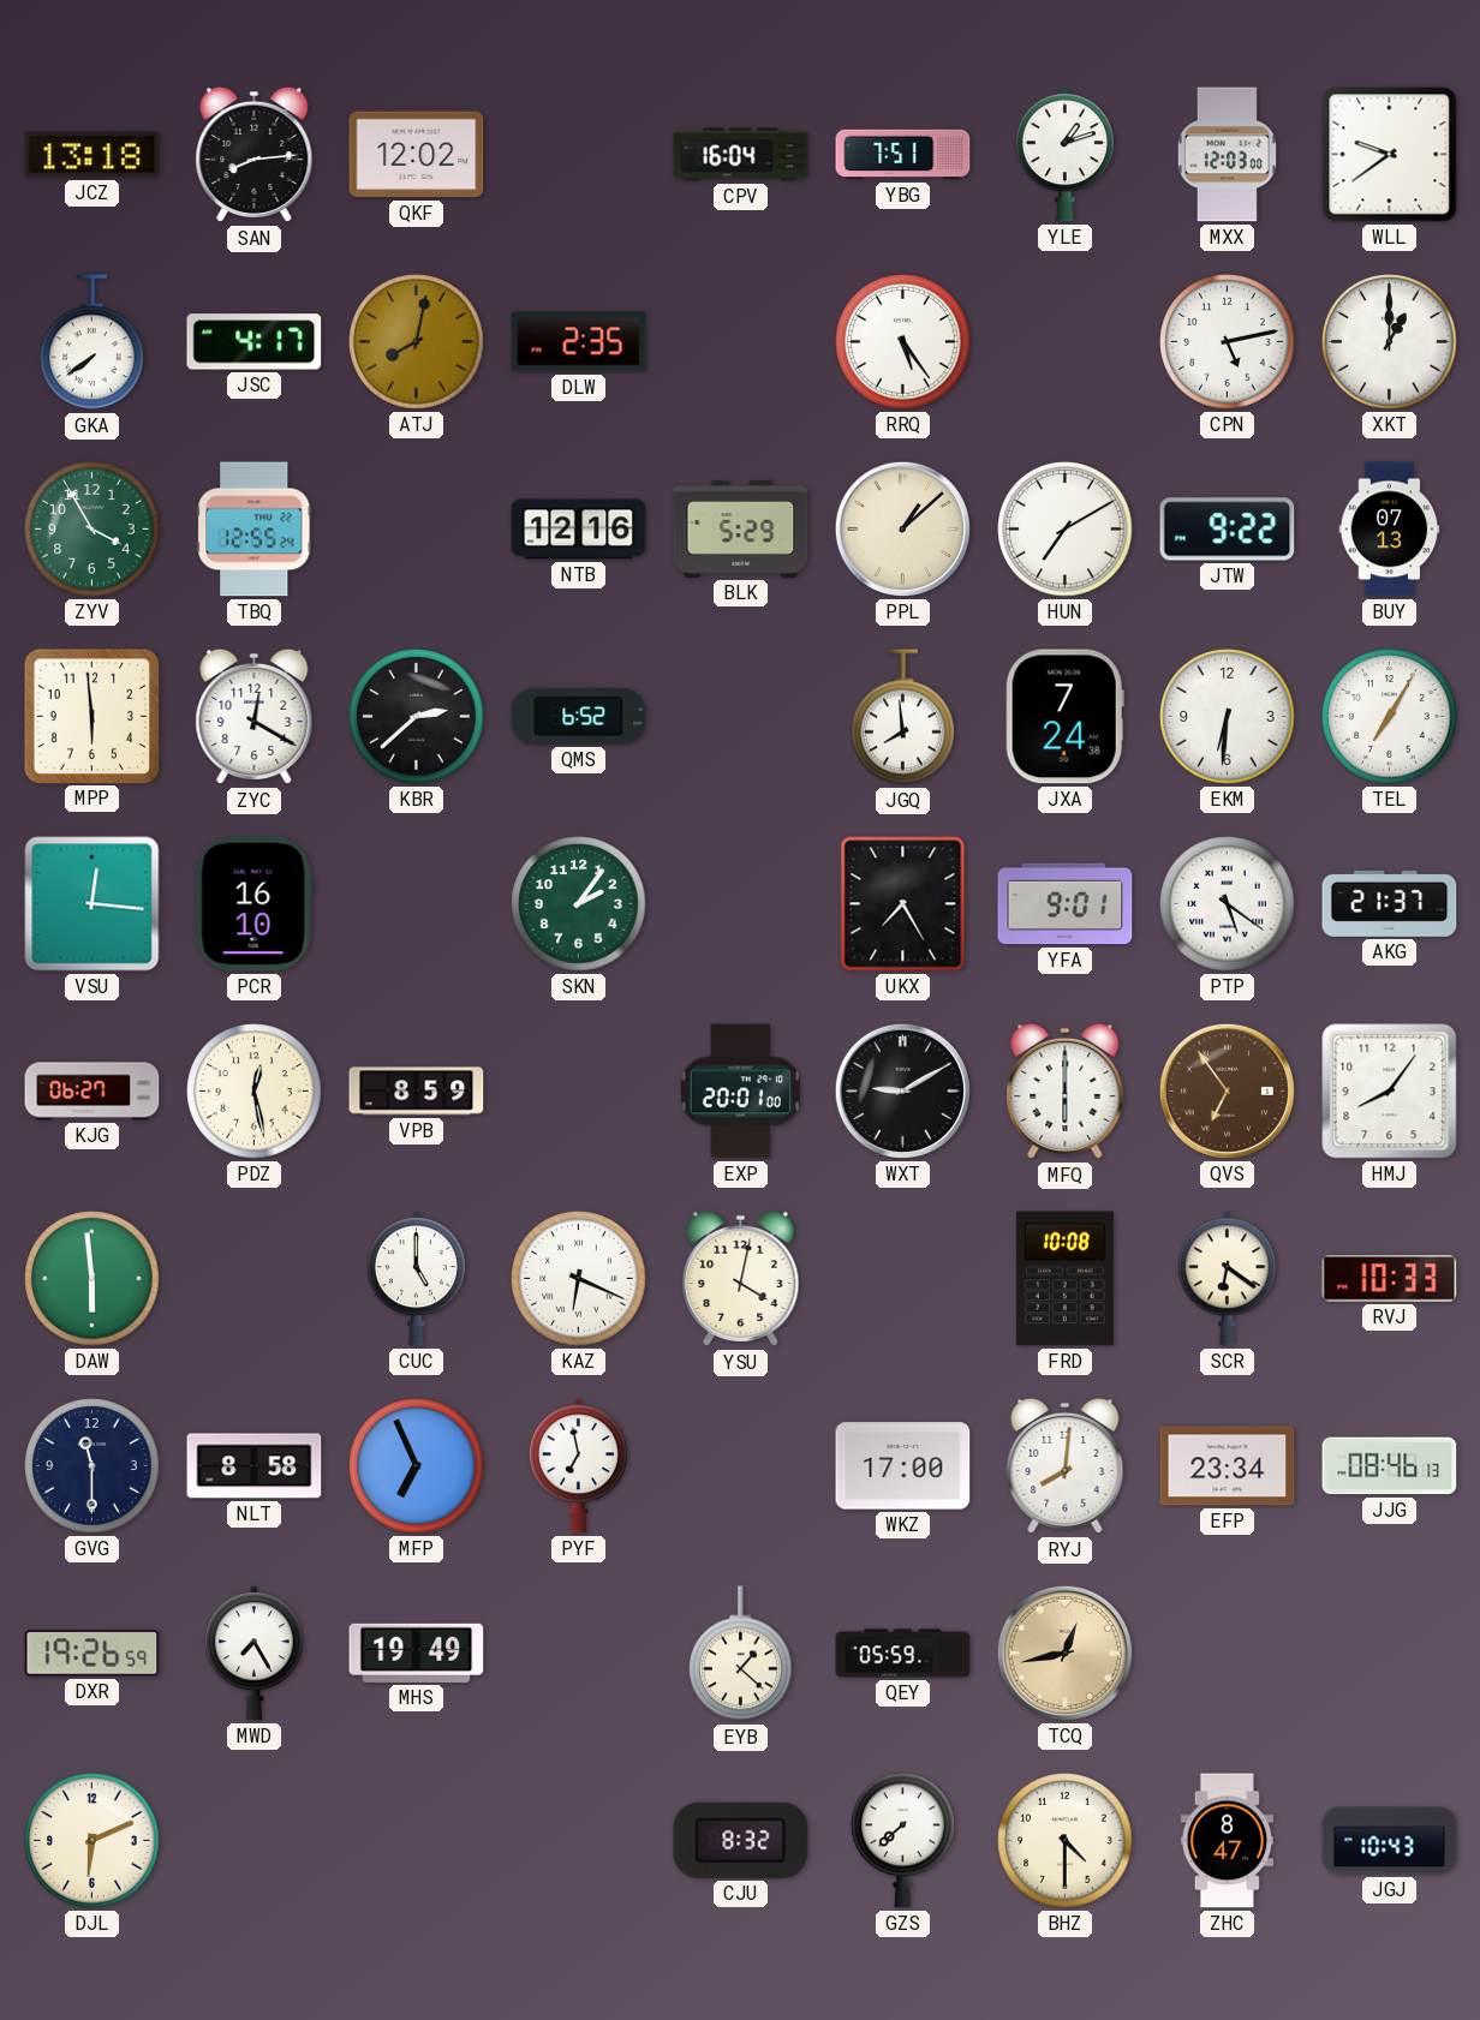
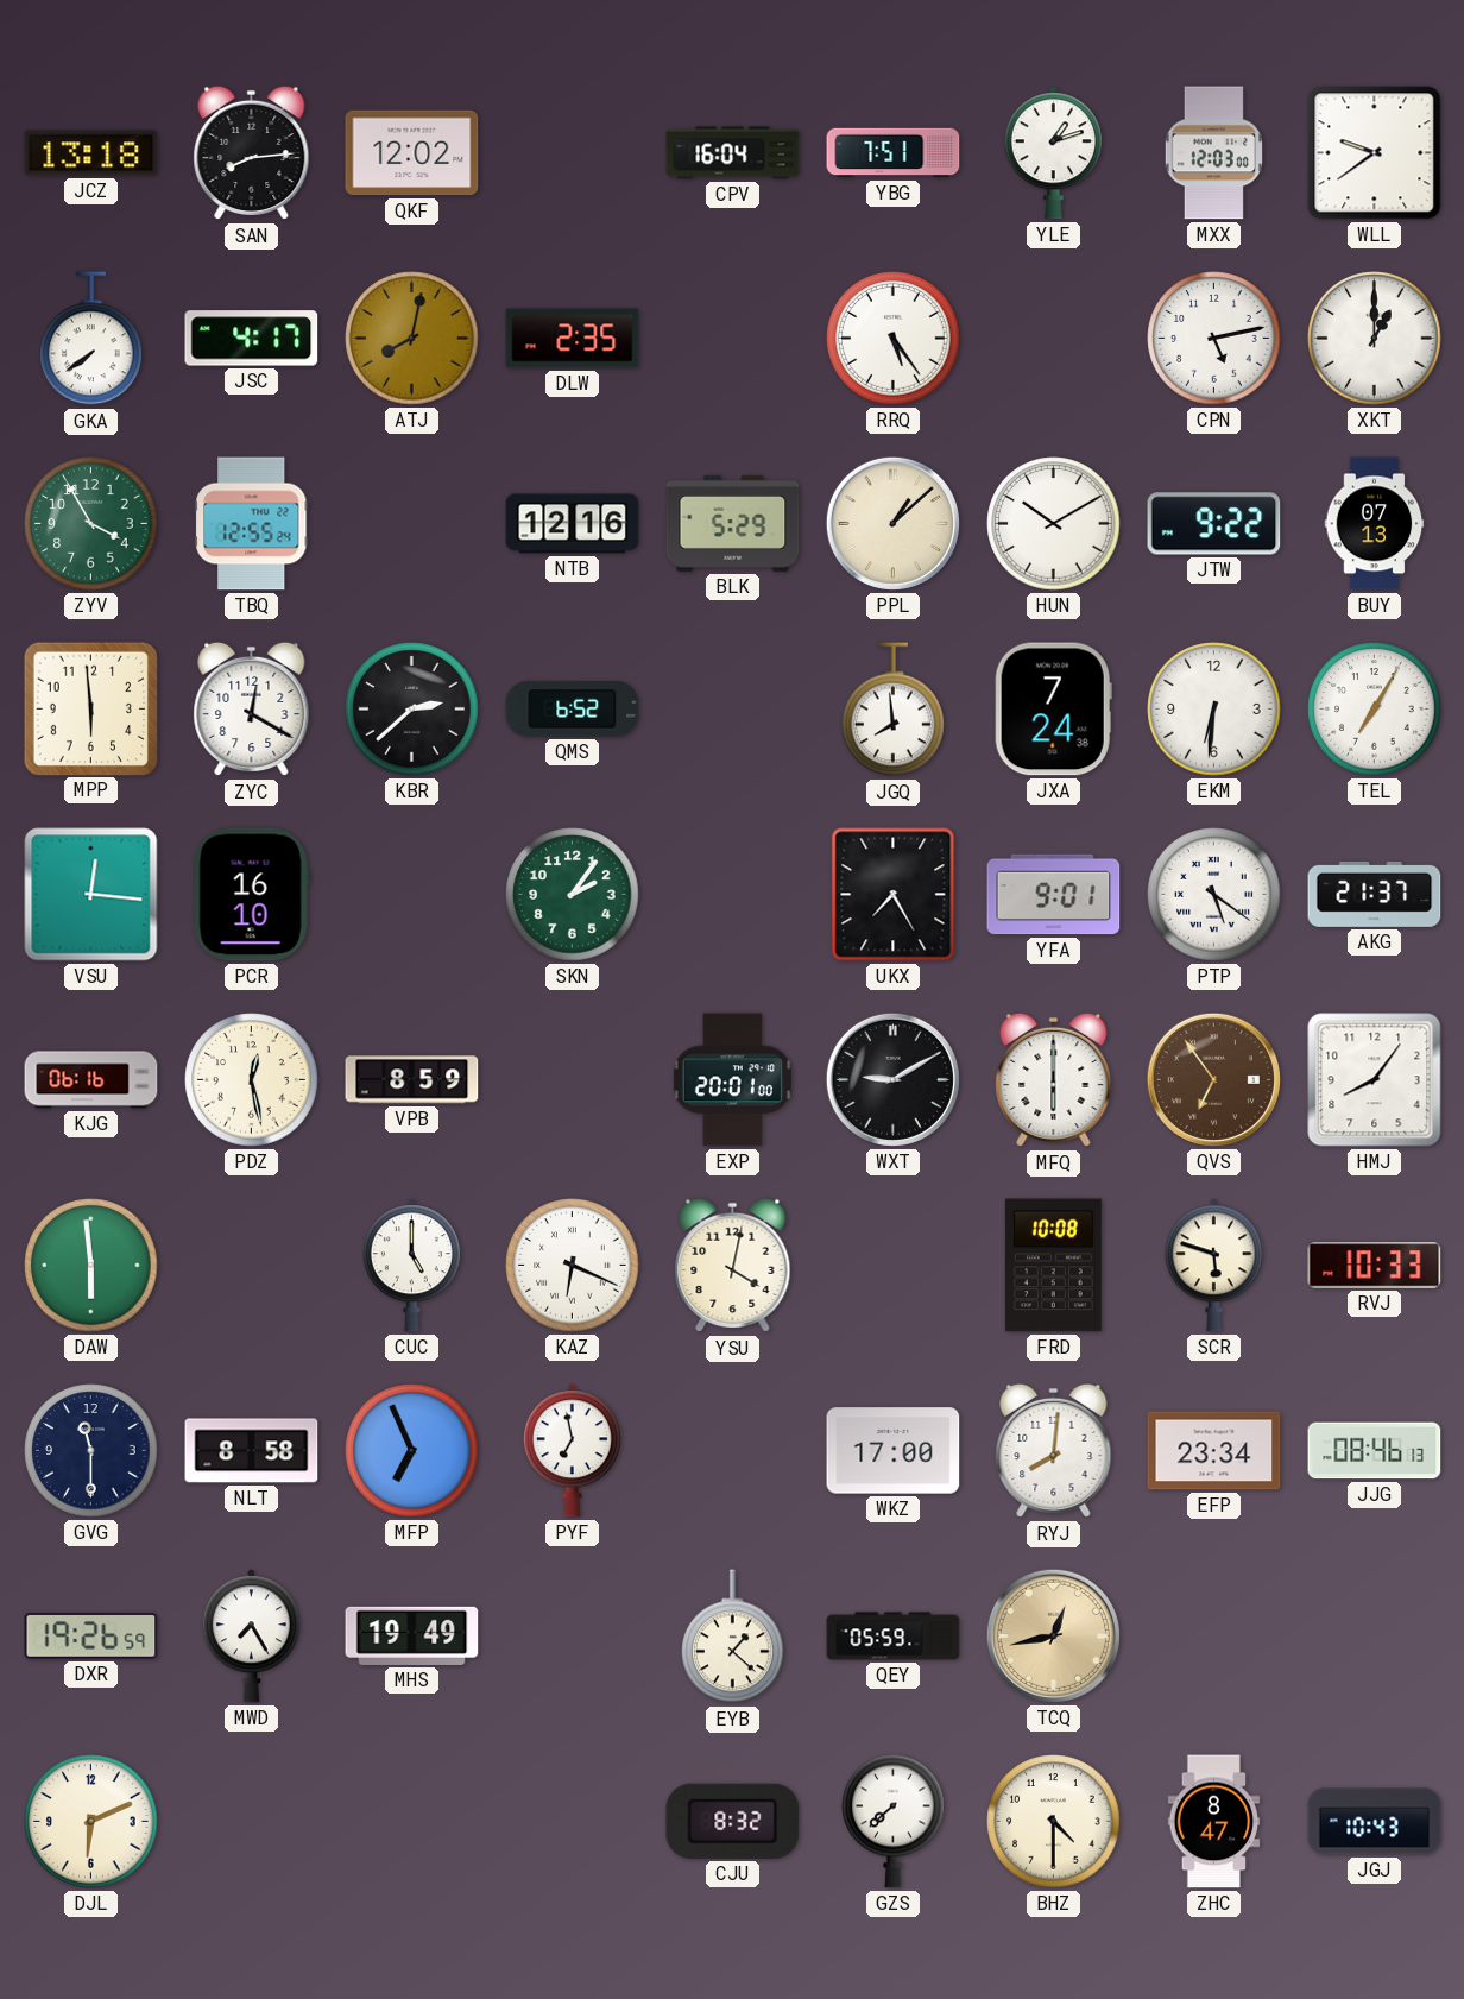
HUN: 7:10 -> 10:10 (1054, 524)
KJG: 06:27 -> 06:16 (91, 1080)
SCR: 6:21 -> 5:48 (1213, 1266)
